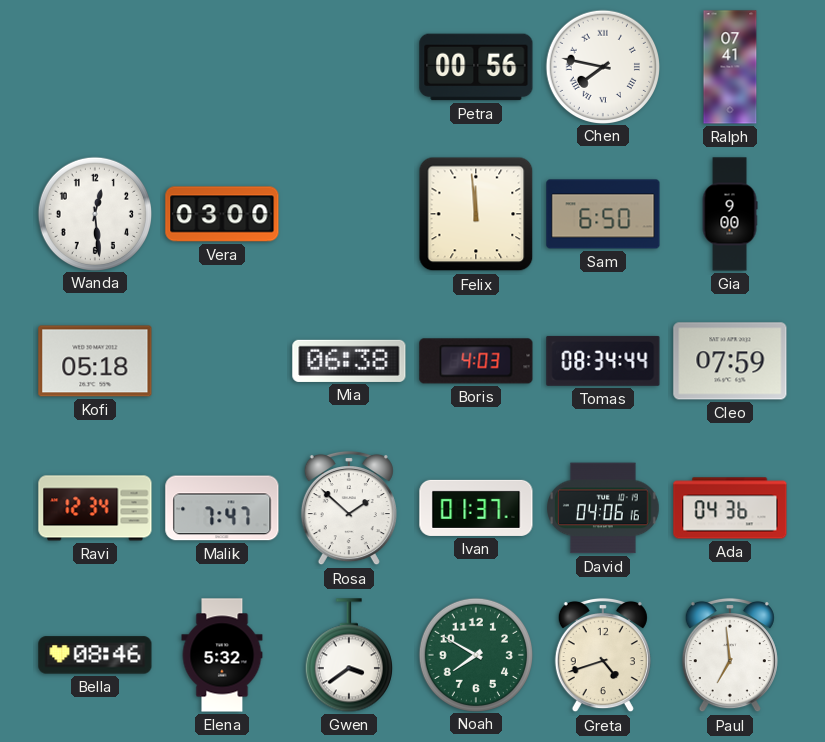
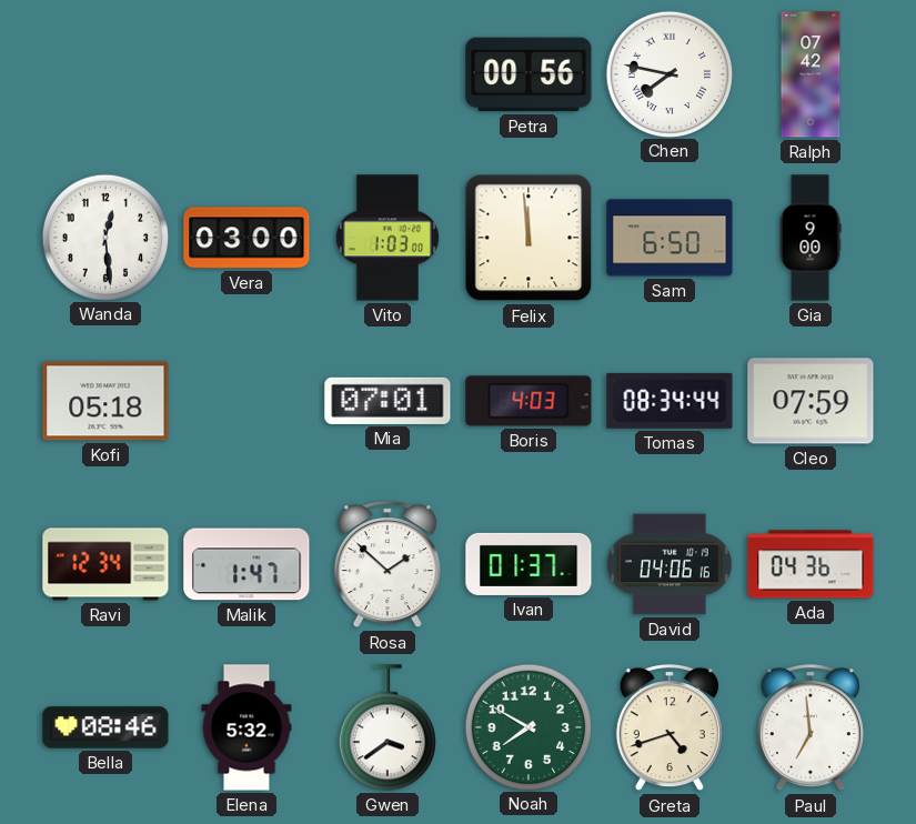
Ralph: 07:41 -> 07:42 (811, 74)
Vito: none -> 1:03 (387, 238)
Mia: 06:38 -> 07:01 (387, 401)
Malik: 7:47 -> 1:47 (246, 564)
